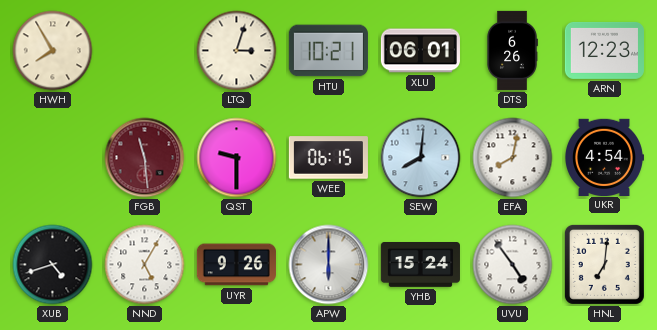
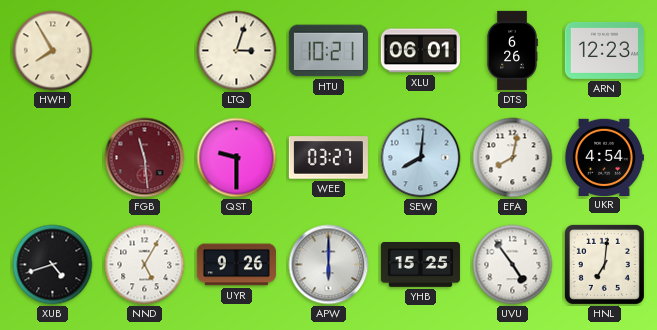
WEE: 06:15 -> 03:27 (328, 158)
YHB: 15:24 -> 15:25 (420, 265)
